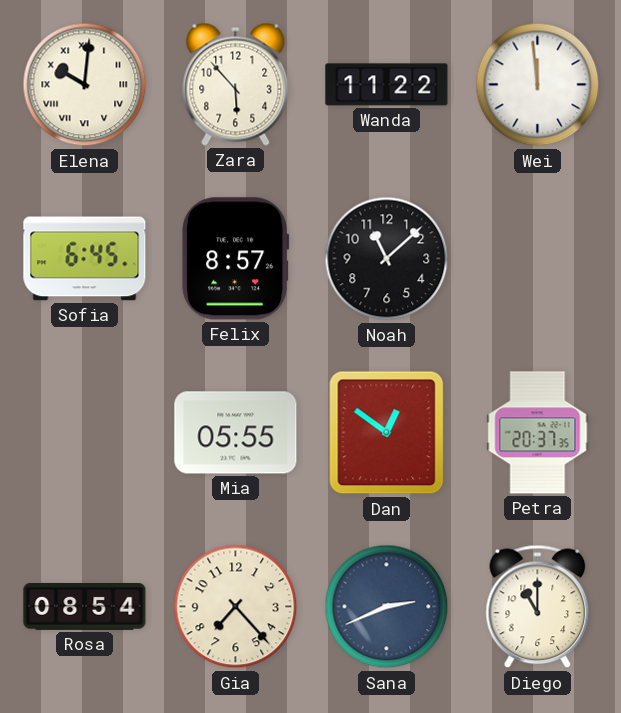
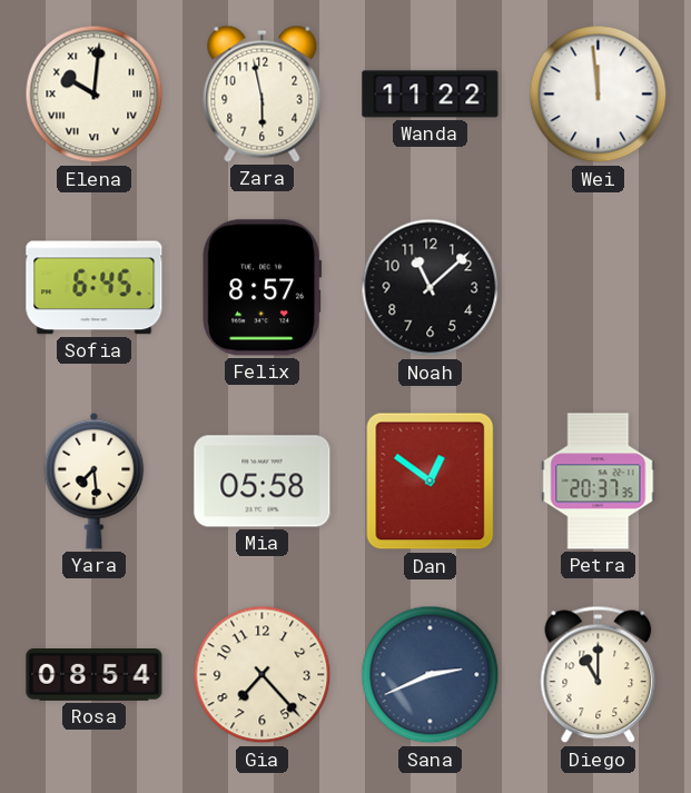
Zara: 5:53 -> 5:58 (263, 93)
Yara: none -> 7:29 (95, 480)
Mia: 05:55 -> 05:58 (263, 482)
